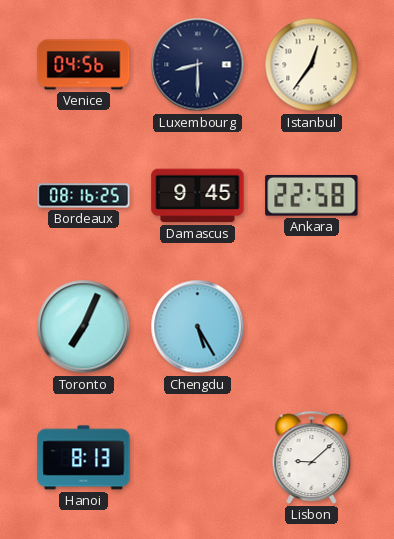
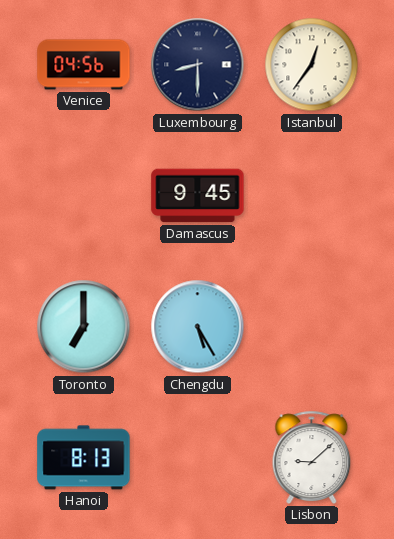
Bordeaux: 08:16 -> none (84, 196)
Ankara: 22:58 -> none (312, 196)
Toronto: 7:04 -> 7:00 (84, 327)
